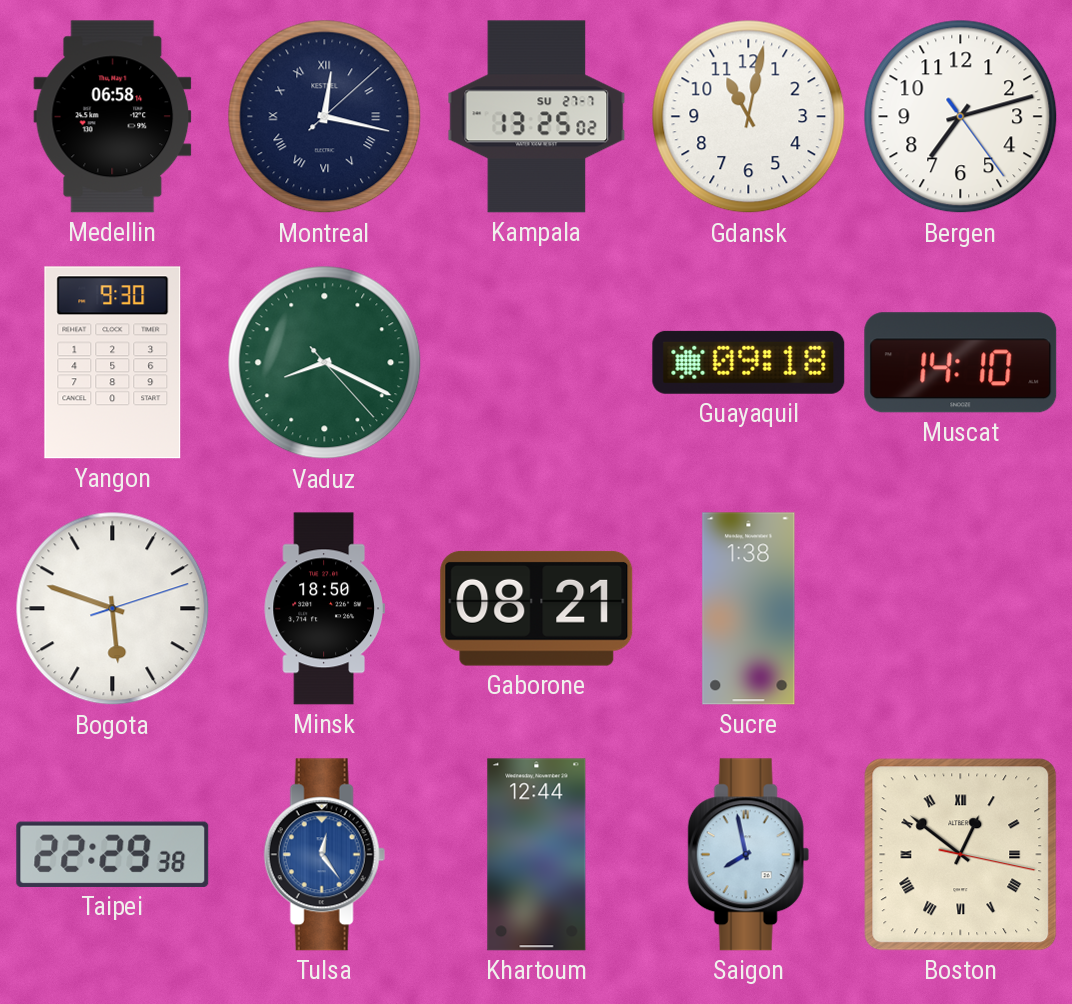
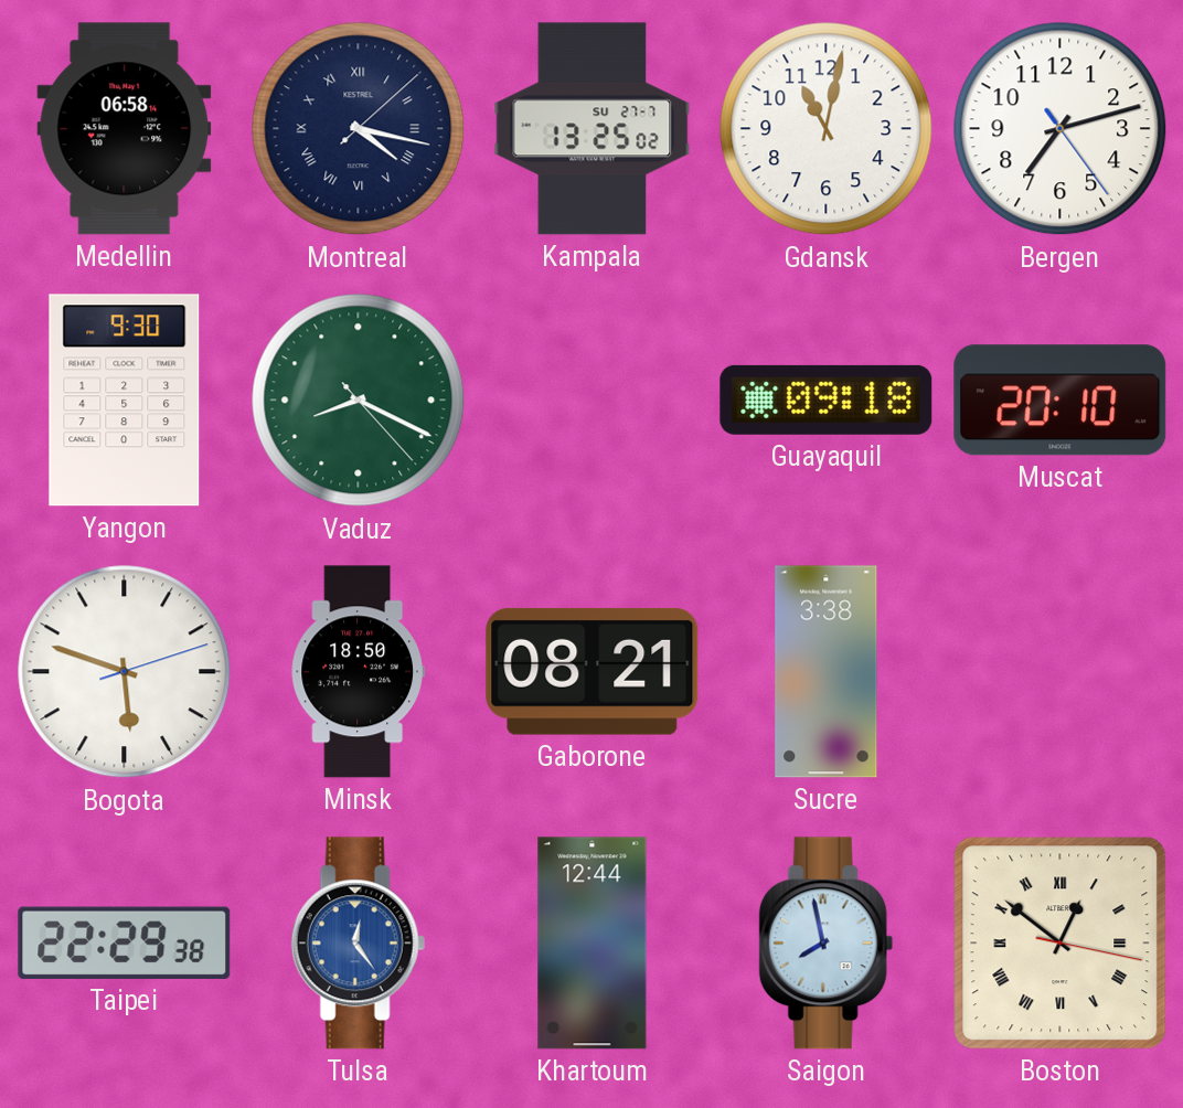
Montreal: 12:17 -> 4:17 (359, 129)
Muscat: 14:10 -> 20:10 (1061, 401)
Sucre: 1:38 -> 3:38 (827, 672)
